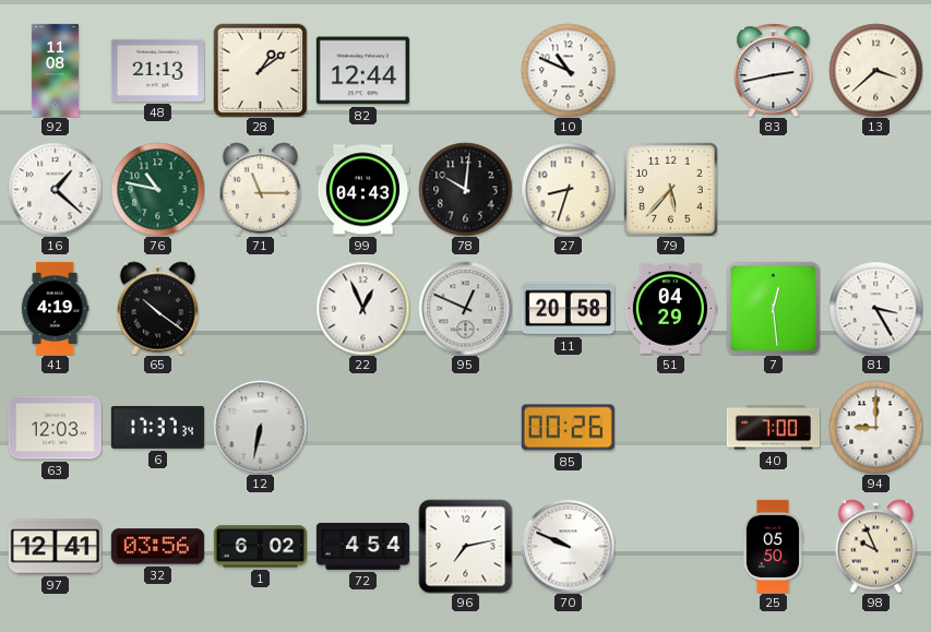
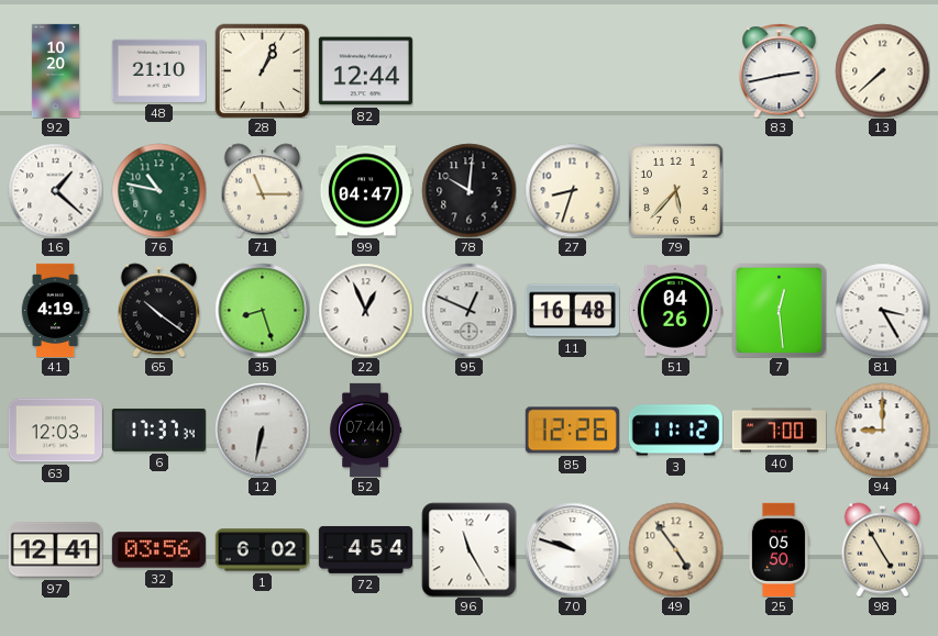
92: 11:08 -> 10:20 (55, 70)
48: 21:13 -> 21:10 (158, 70)
28: 1:09 -> 1:04 (262, 70)
10: 10:49 -> none (568, 70)
13: 3:38 -> 7:38 (882, 70)
99: 04:43 -> 04:47 (365, 191)
35: none -> 8:27 (262, 310)
11: 20:58 -> 16:48 (572, 311)
51: 04:29 -> 04:26 (675, 310)
52: none -> 07:44 (366, 429)
85: 00:26 -> 12:26 (572, 431)
3: none -> 11:12 (675, 431)
96: 7:13 -> 11:25 (468, 549)
70: 9:49 -> 9:48 (572, 549)
49: none -> 4:54 (675, 549)
98: 9:56 -> 4:55 (883, 549)
